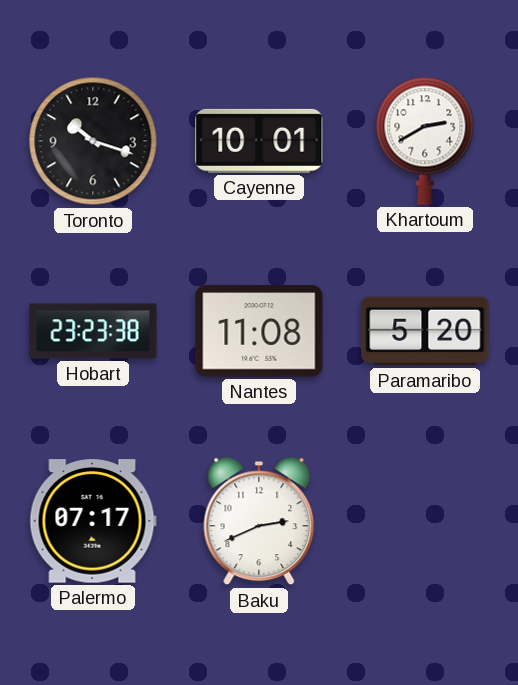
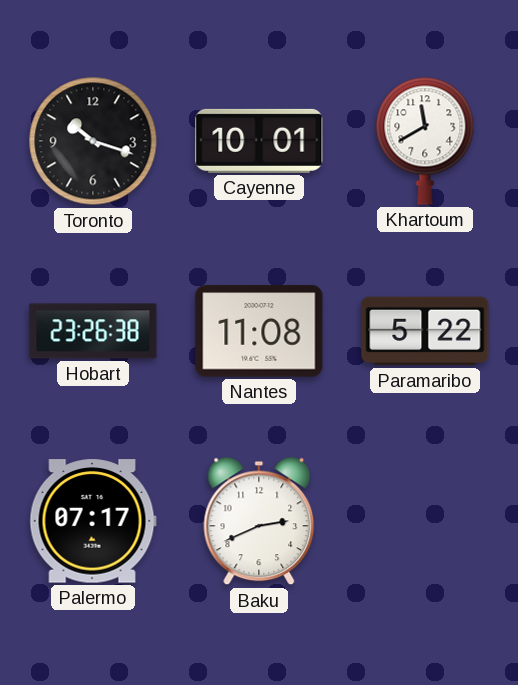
Khartoum: 2:40 -> 11:40 (425, 141)
Hobart: 23:23 -> 23:26 (93, 331)
Paramaribo: 5:20 -> 5:22 (425, 331)
